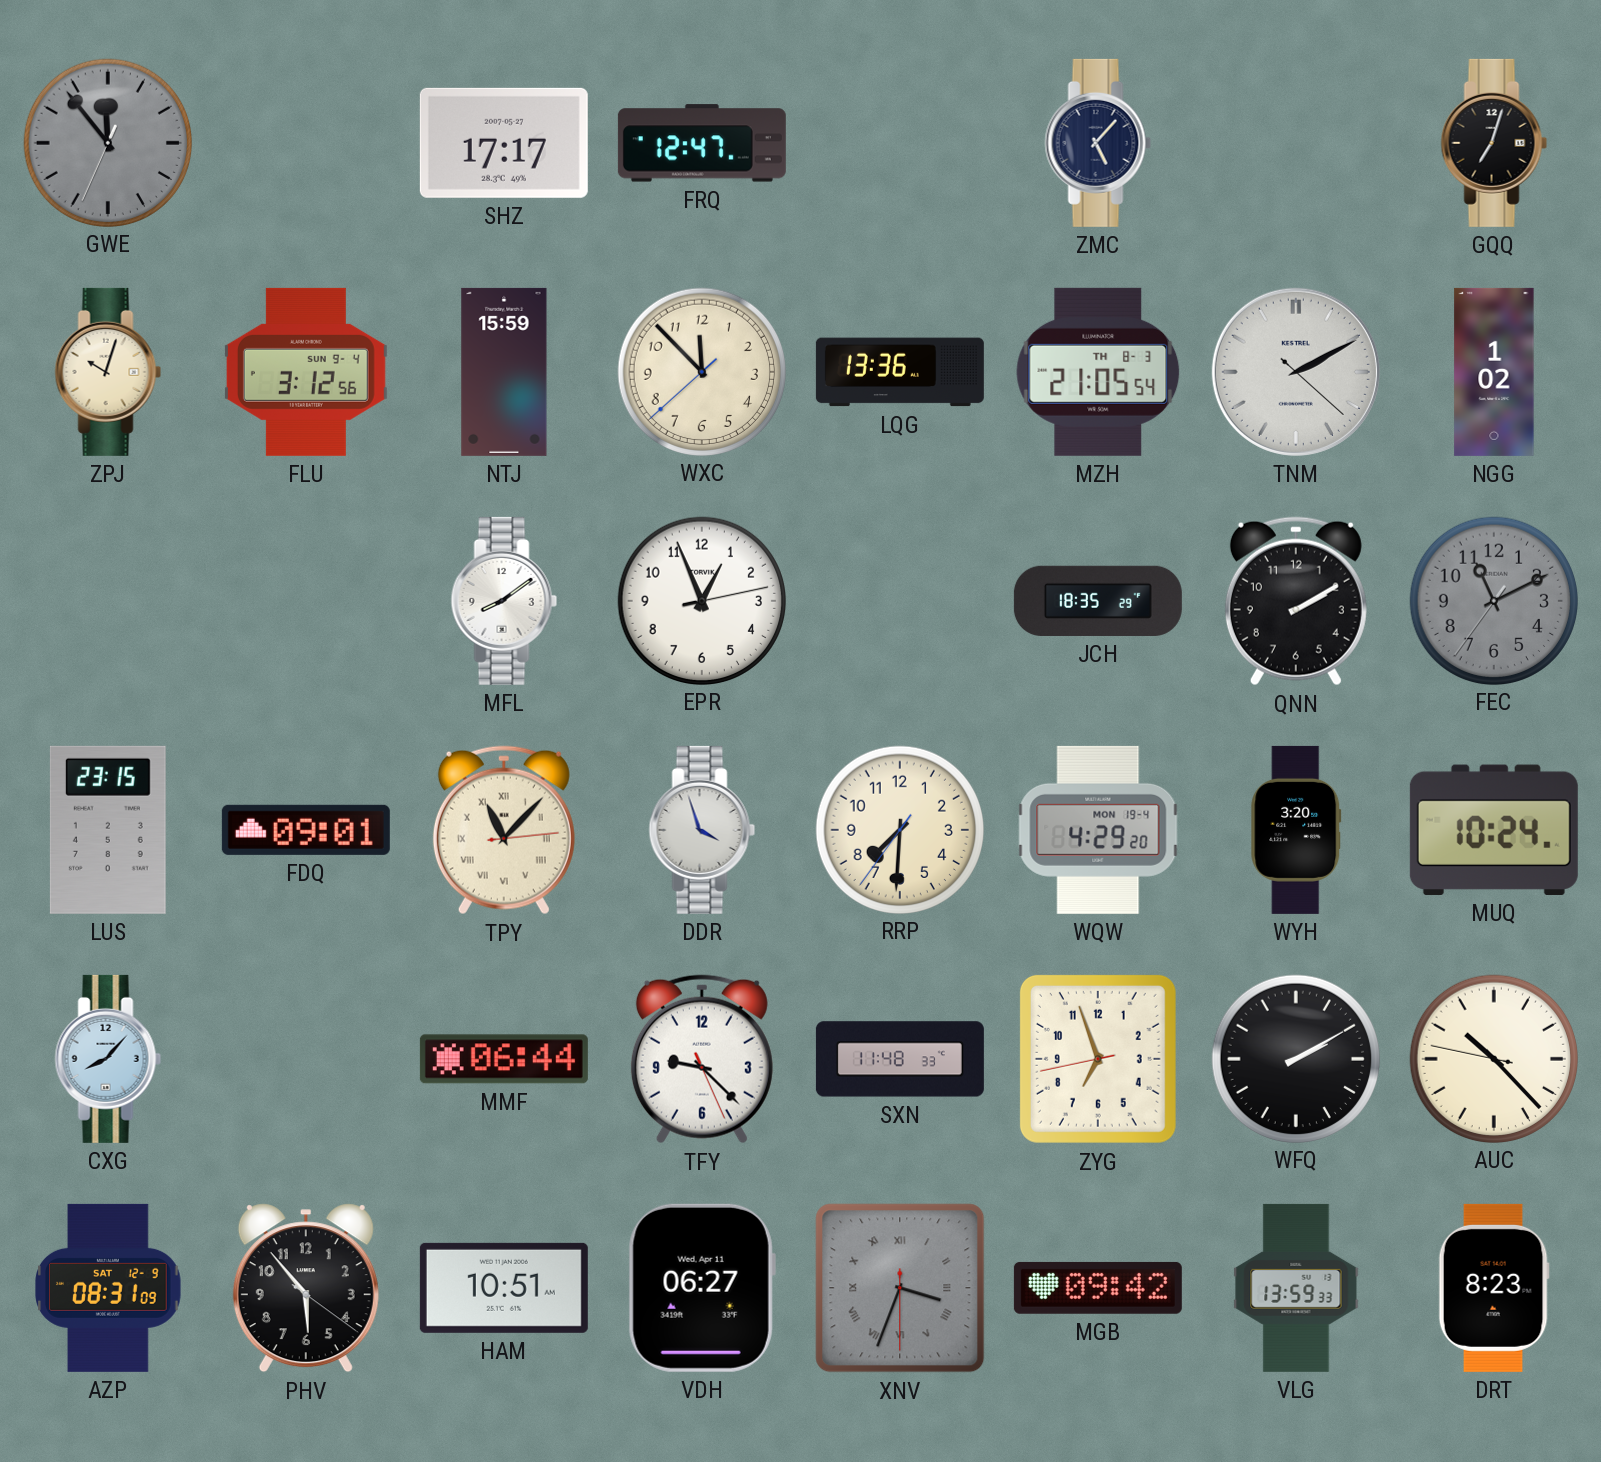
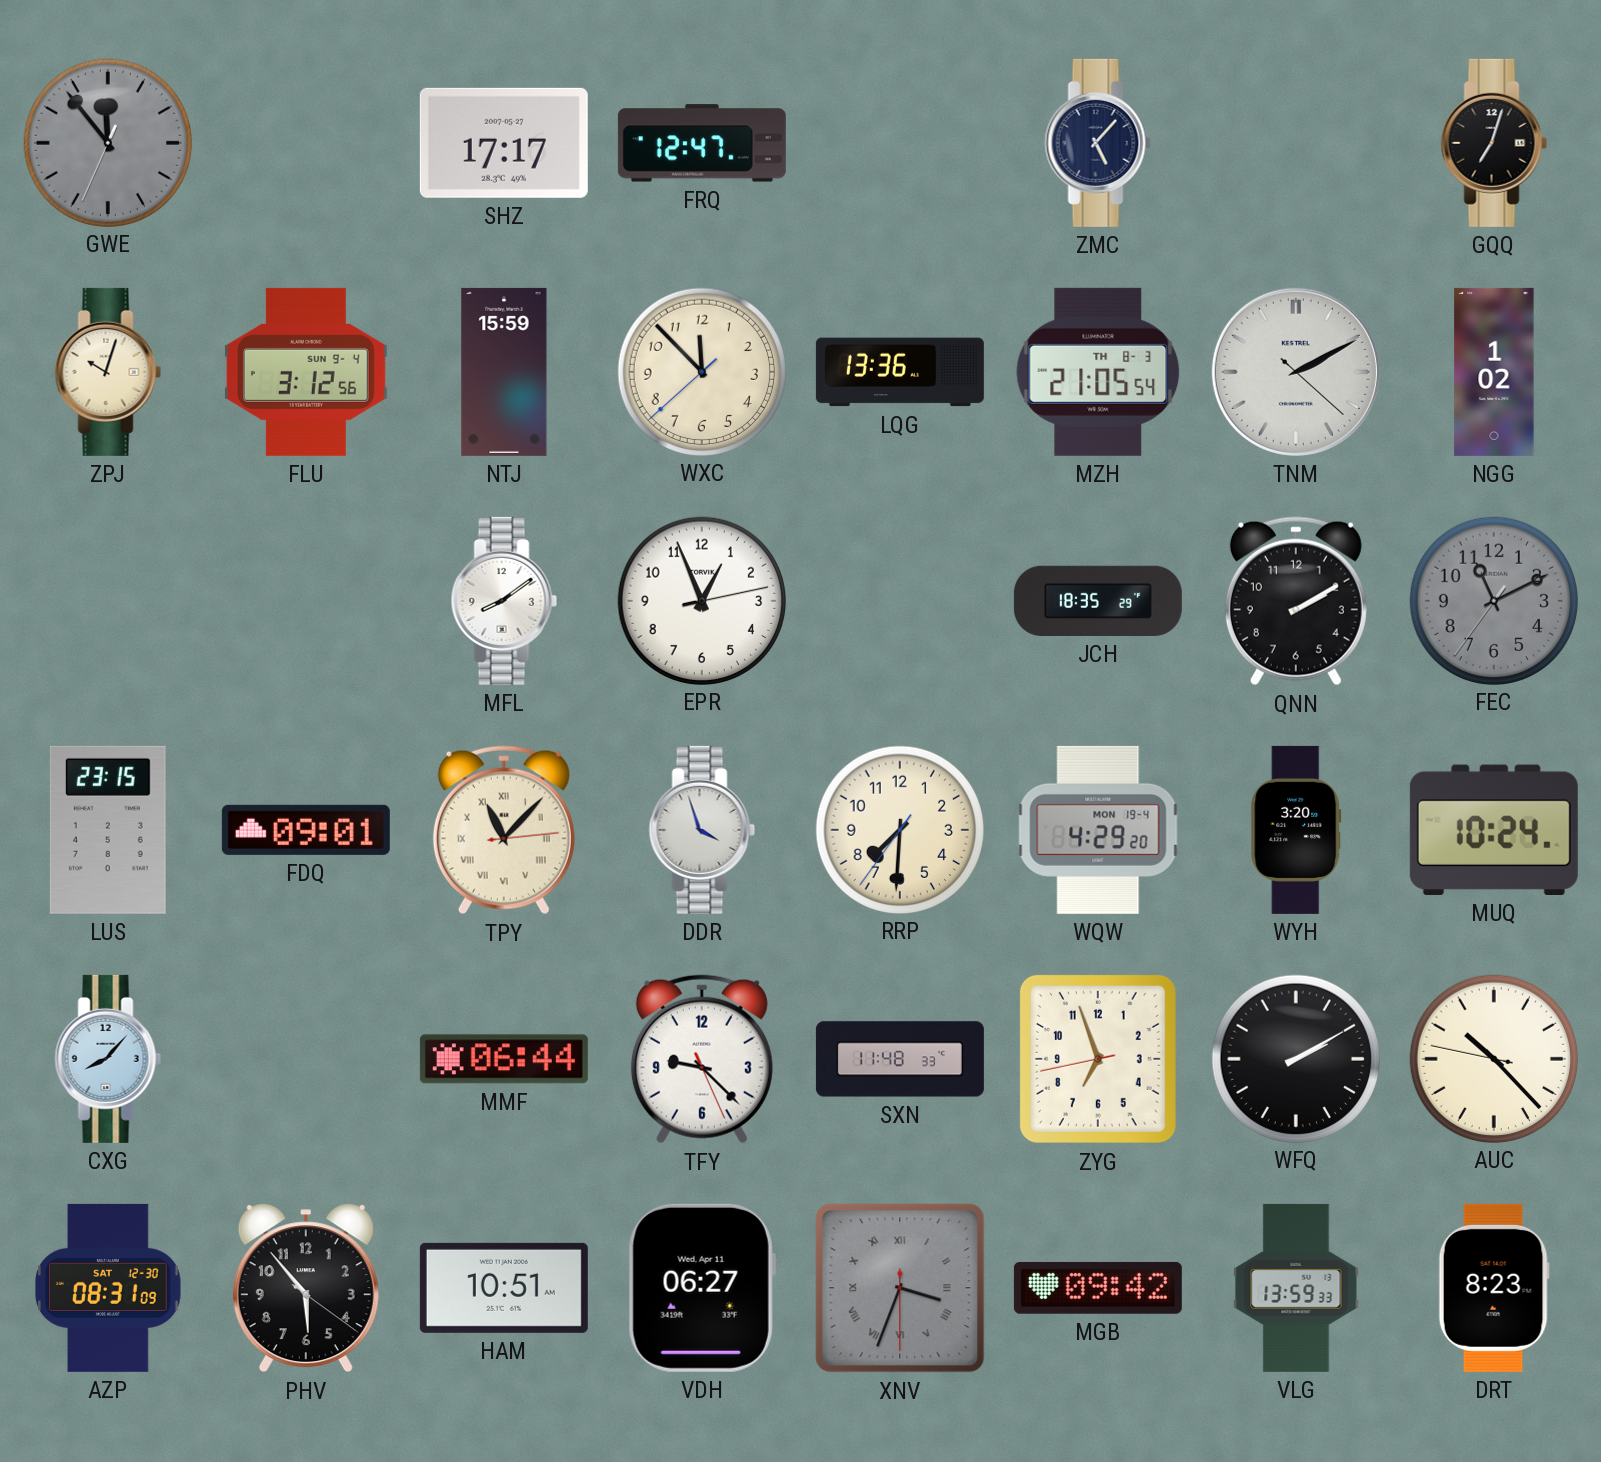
AZP date: SAT 12-9 -> SAT 12-30 (108, 1288)
